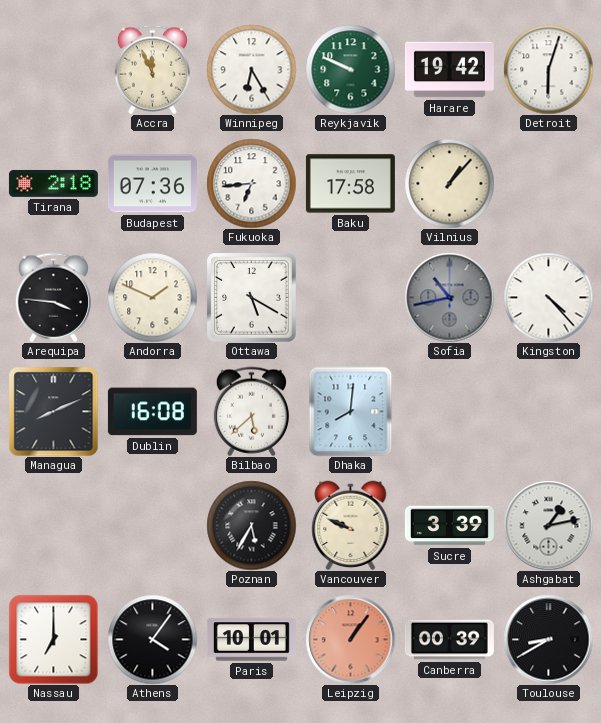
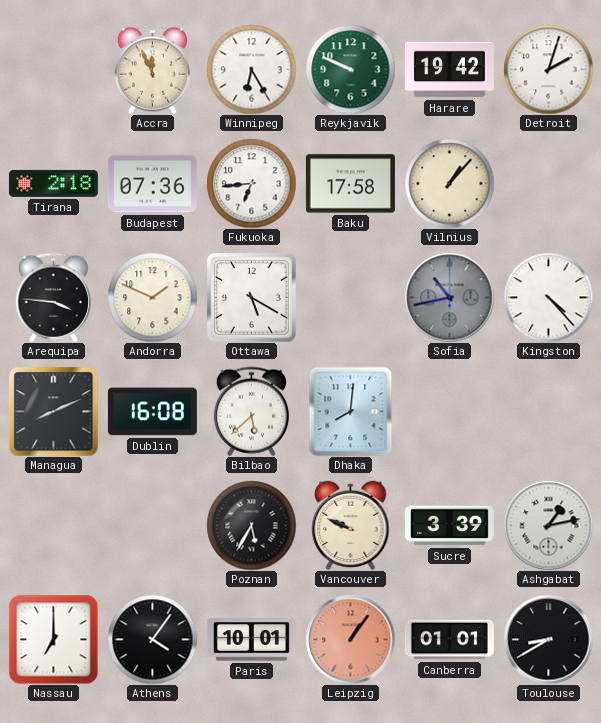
Detroit: 6:03 -> 2:03 (548, 69)
Canberra: 00:39 -> 01:01 (449, 640)
